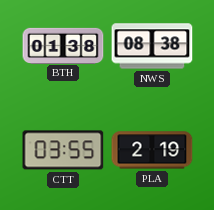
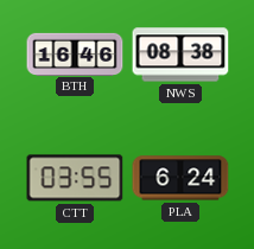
BTH: 01:38 -> 16:46 (75, 53)
PLA: 2:19 -> 6:24 (180, 178)
